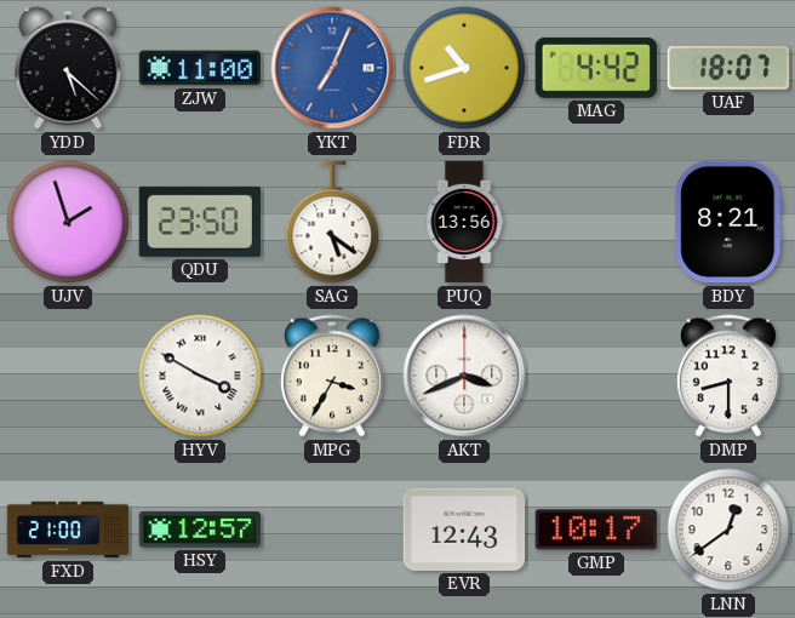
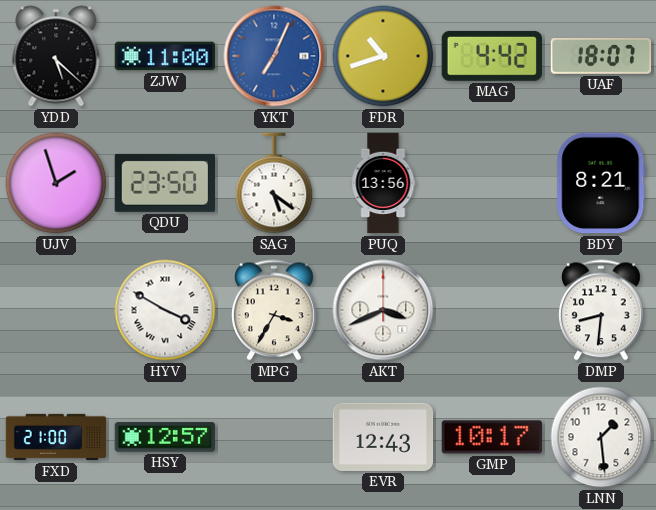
DMP: 8:30 -> 8:31 (601, 310)
LNN: 12:39 -> 1:29 (601, 437)
